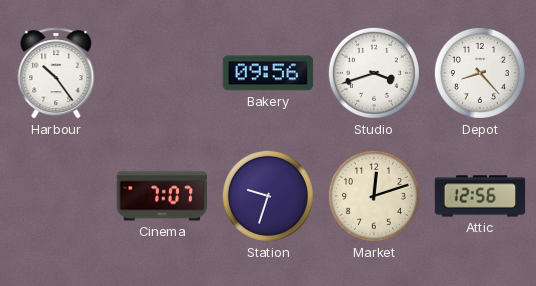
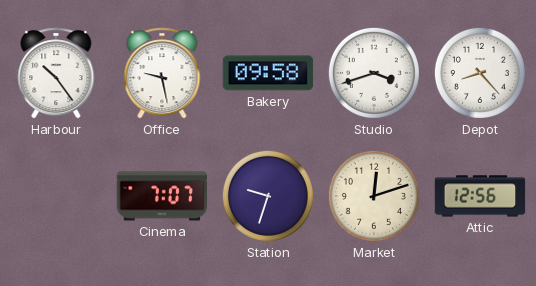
Office: none -> 9:28 (162, 73)
Bakery: 09:56 -> 09:58 (268, 73)
